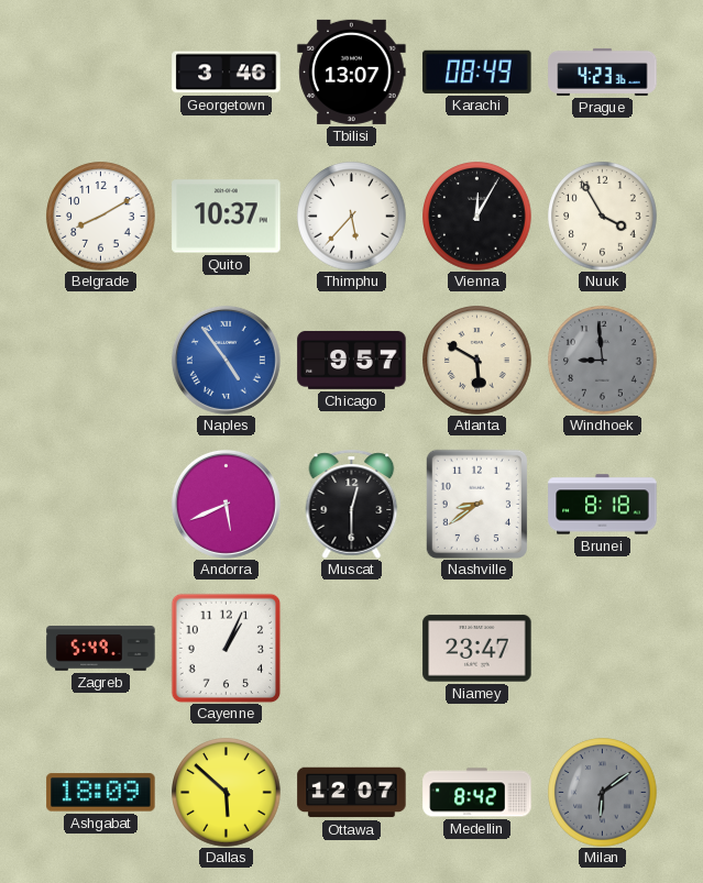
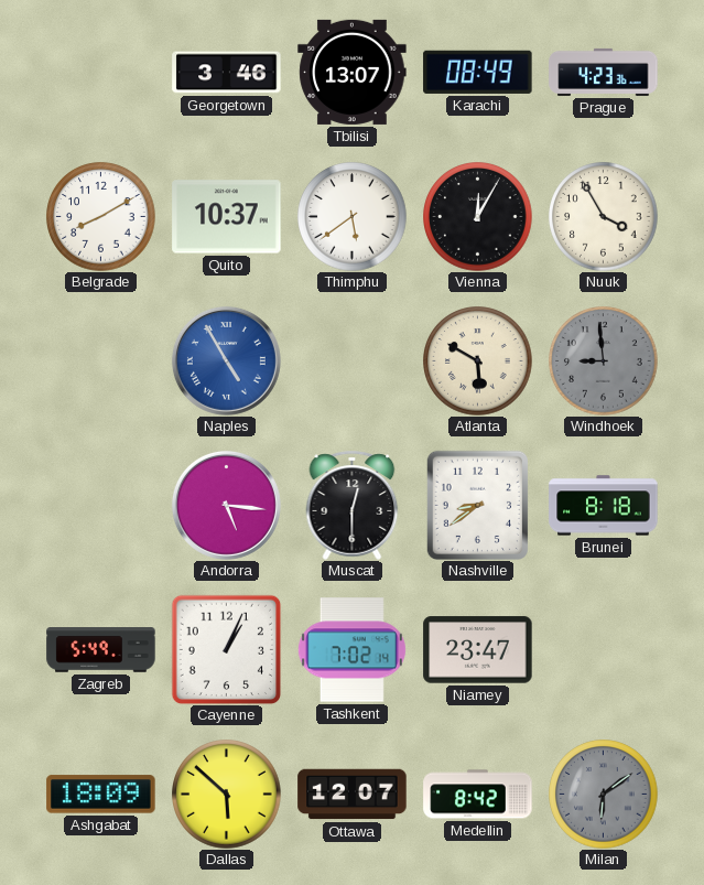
Thimphu: 5:37 -> 5:39 (353, 217)
Naples: 4:54 -> 4:55 (226, 360)
Chicago: 9:57 -> none (352, 360)
Andorra: 5:41 -> 5:16 (226, 505)
Tashkent: none -> 7:02 (351, 650)
